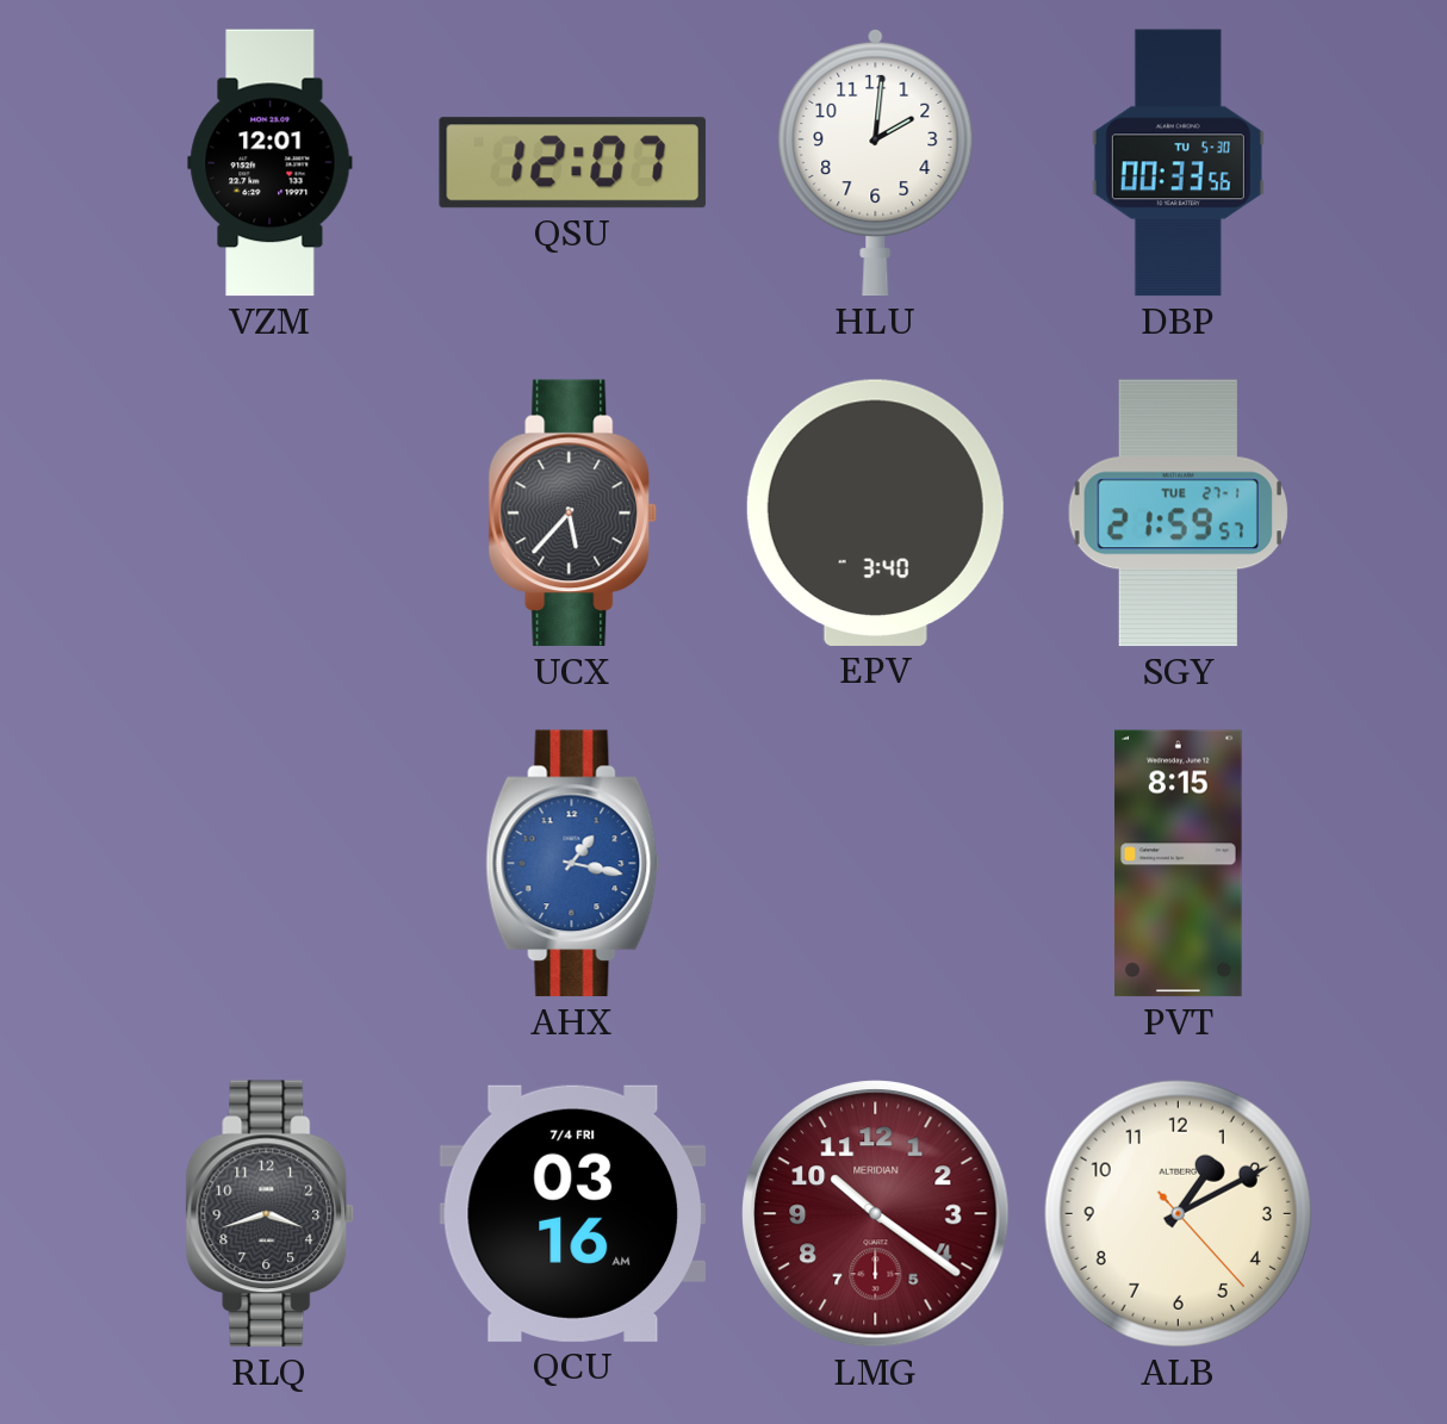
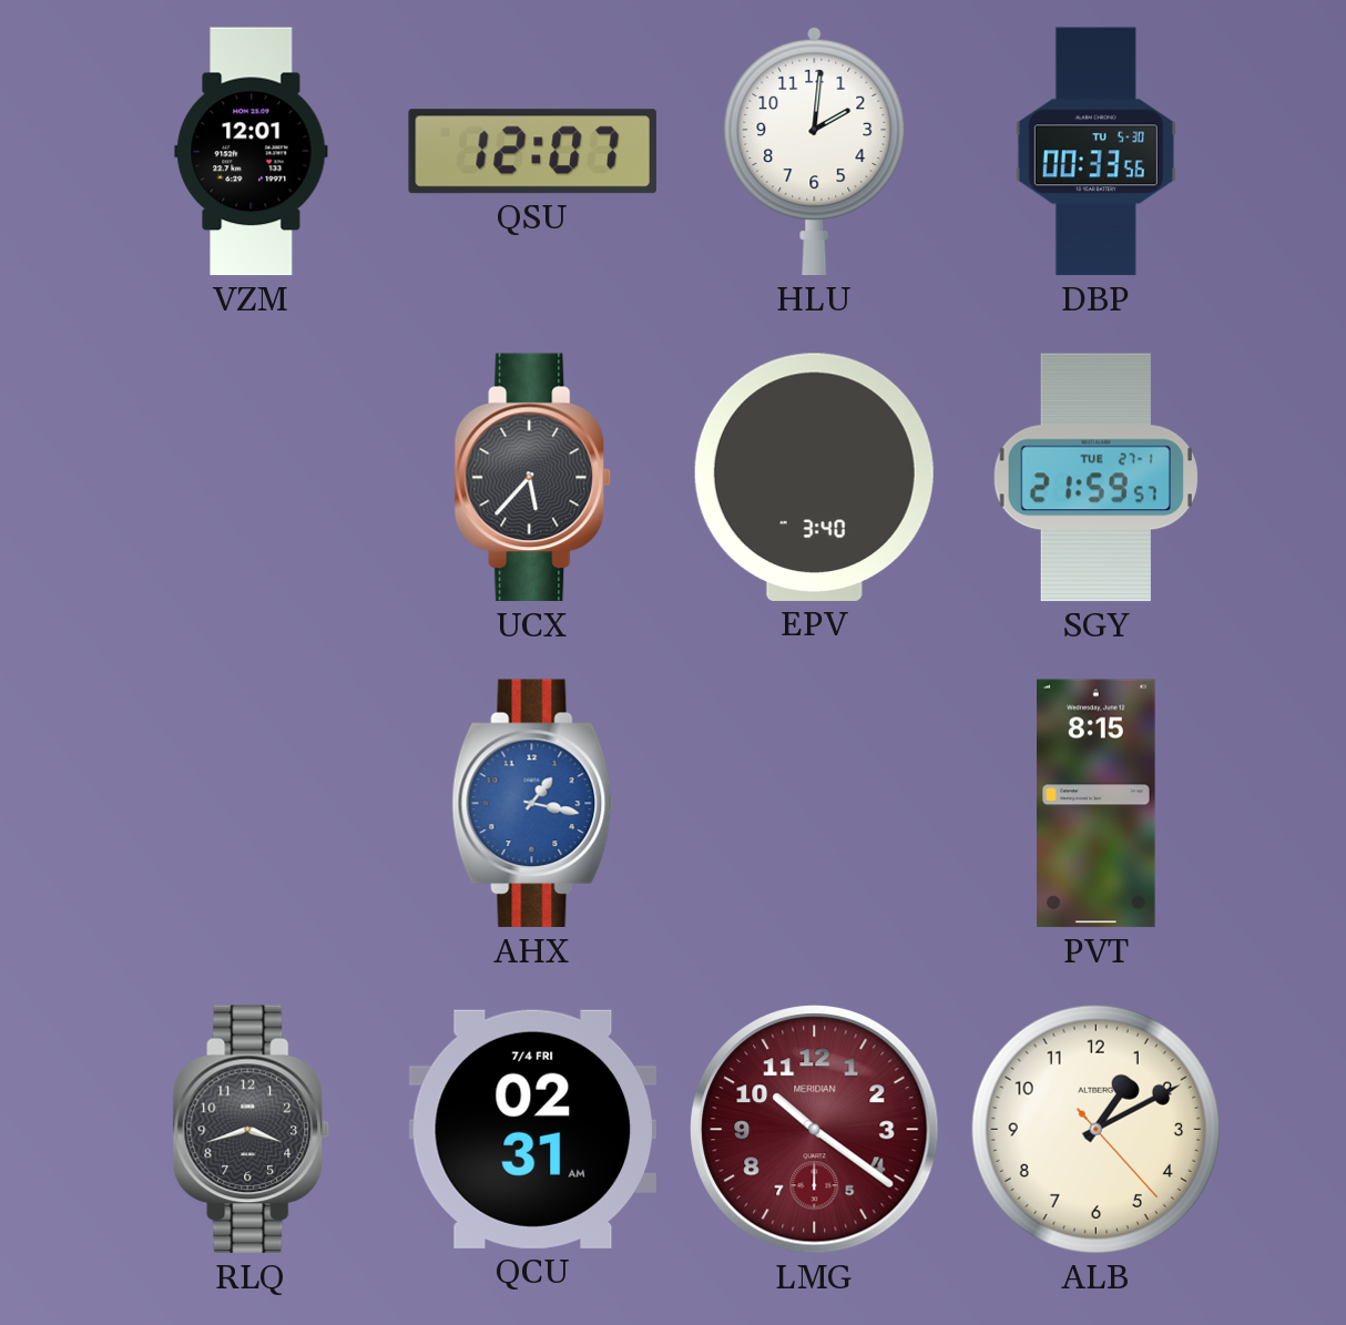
QCU: 03:16 -> 02:31 (532, 1129)
